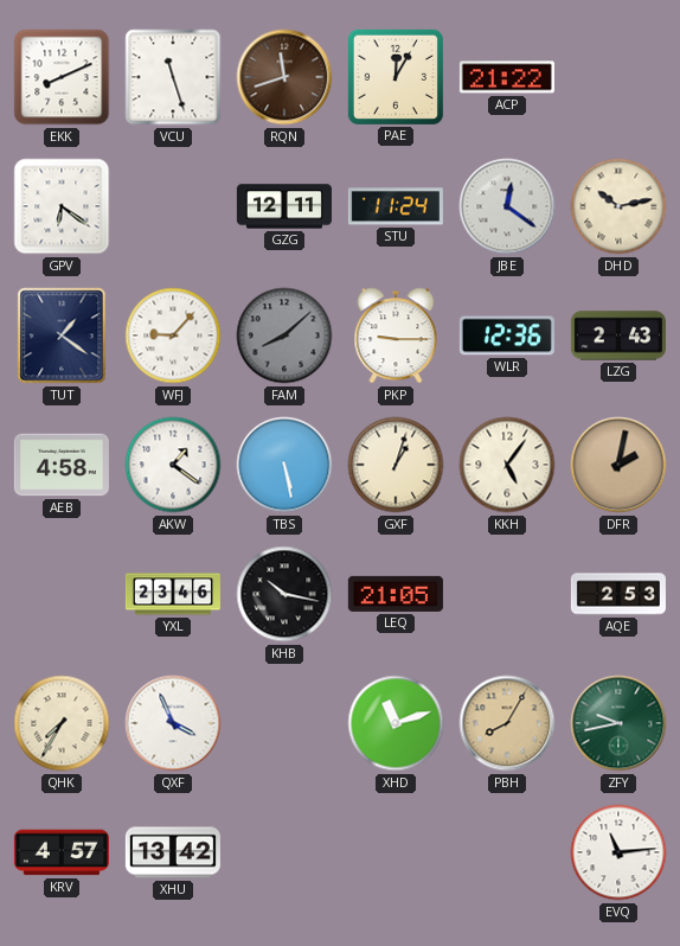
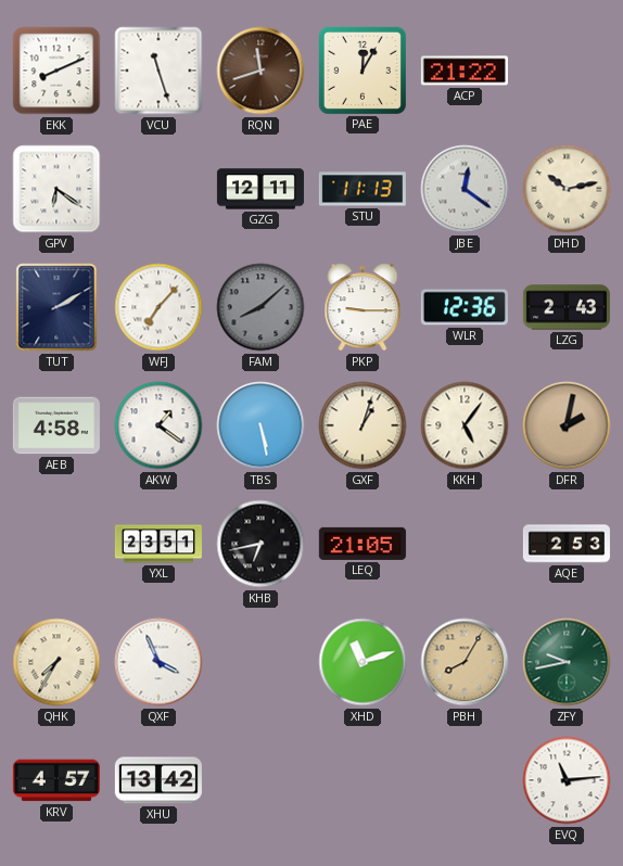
STU: 11:24 -> 11:13 (363, 189)
TUT: 1:21 -> 2:10 (56, 307)
WFJ: 9:07 -> 7:07 (158, 307)
YXL: 23:46 -> 23:51 (158, 544)
KHB: 10:17 -> 6:43 (260, 544)
